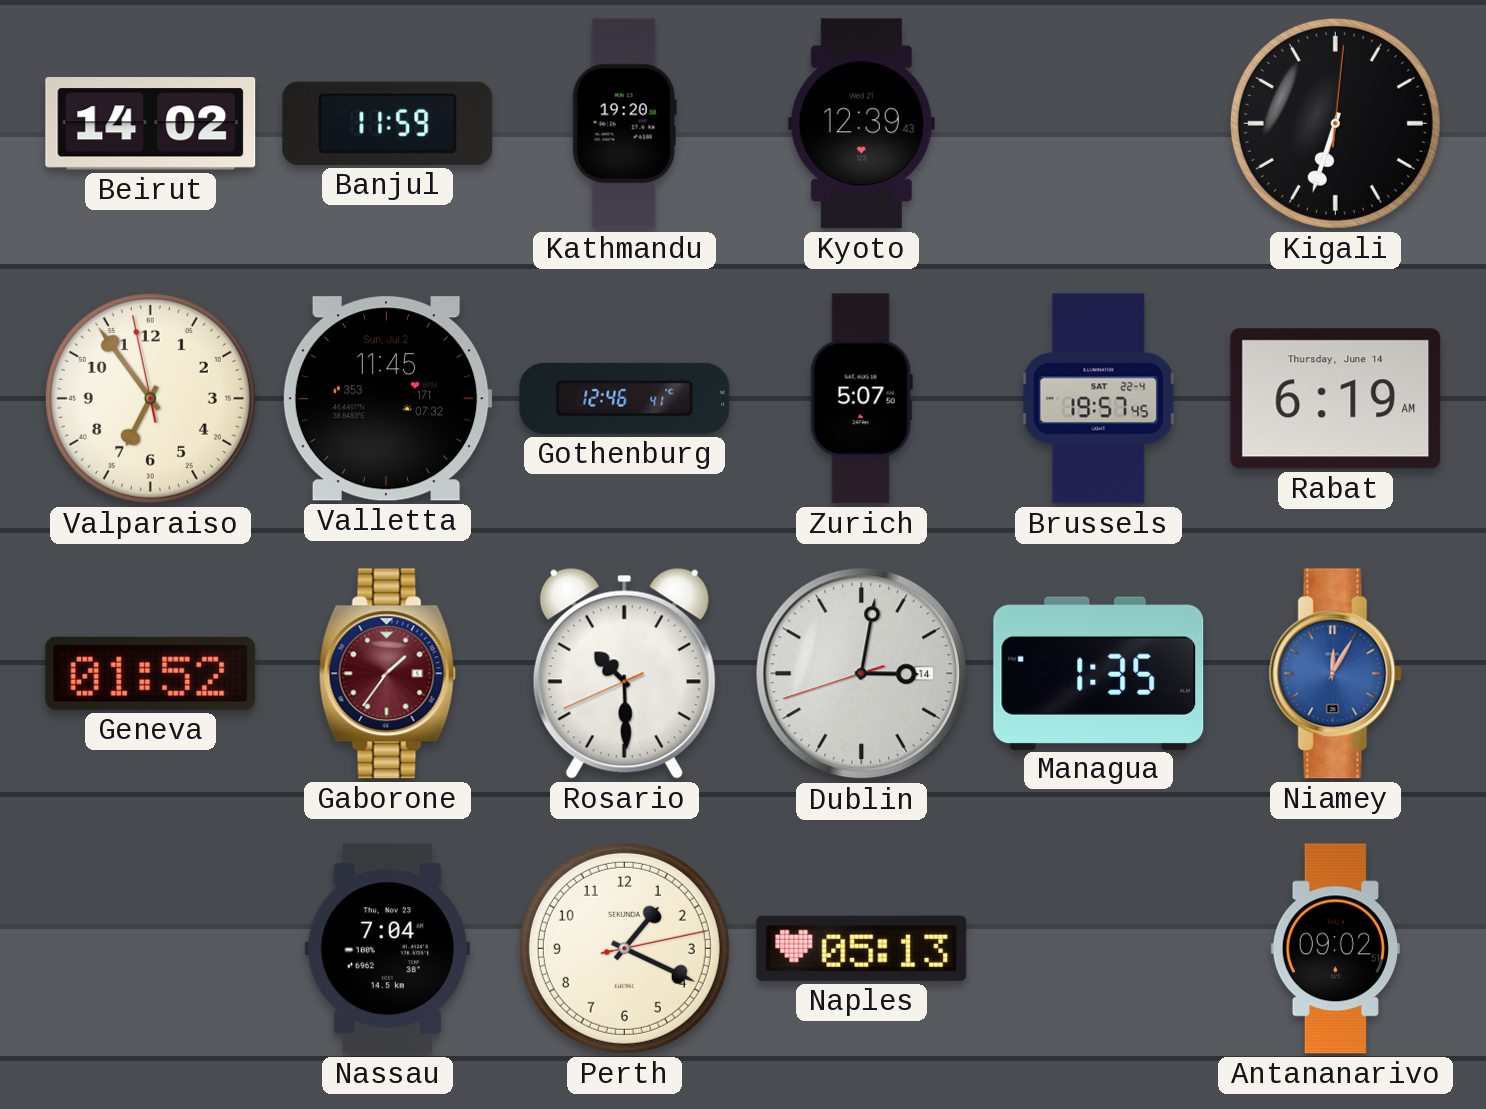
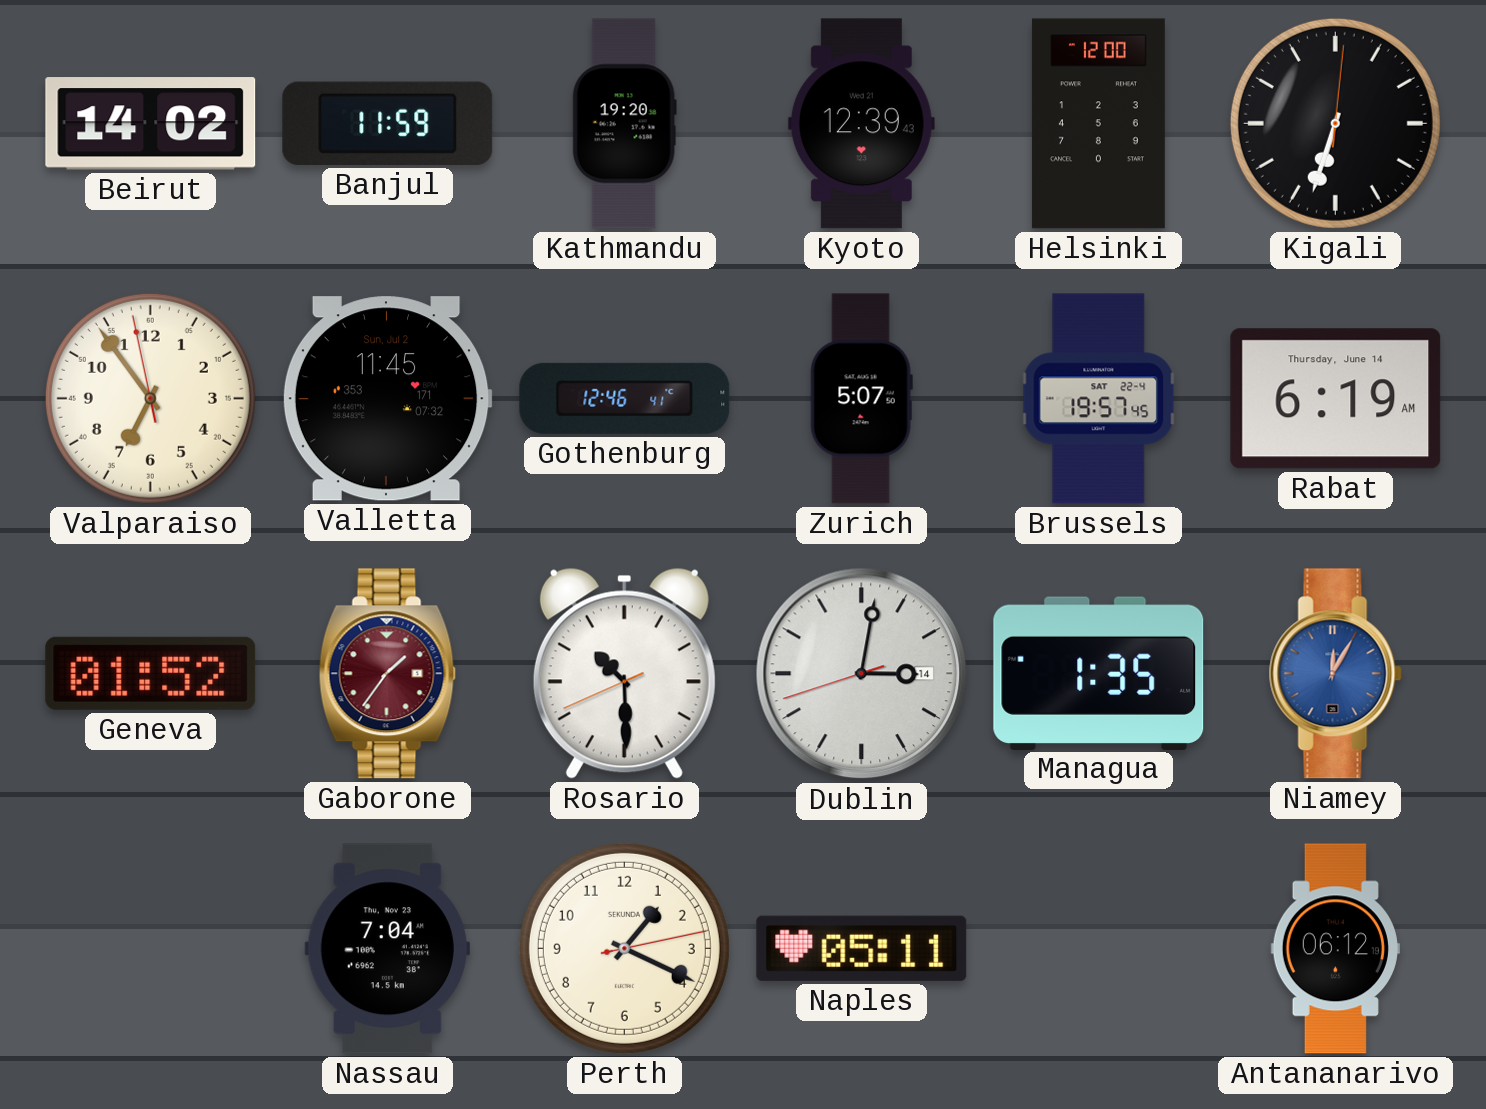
Helsinki: none -> 12:00 (1098, 124)
Naples: 05:13 -> 05:11 (862, 948)
Antananarivo: 09:02 -> 06:12 (1335, 949)
